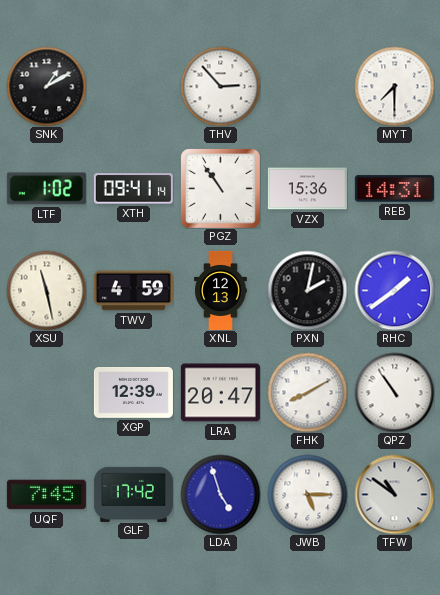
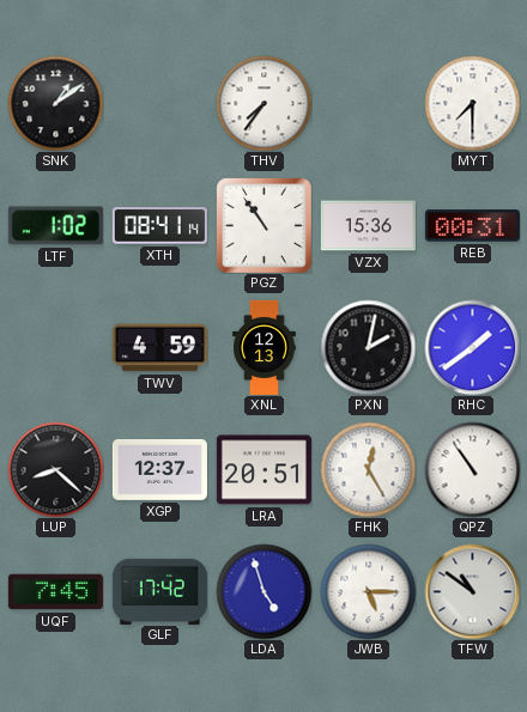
SNK: 1:10 -> 1:09 (55, 103)
THV: 2:53 -> 7:36 (263, 103)
XTH: 09:41 -> 08:41 (159, 226)
REB: 14:31 -> 00:31 (472, 226)
XSU: 11:28 -> none (46, 290)
LUP: none -> 8:22 (55, 469)
XGP: 12:39 -> 12:37 (159, 470)
LRA: 20:47 -> 20:51 (263, 470)
FHK: 8:10 -> 12:25 (368, 469)
